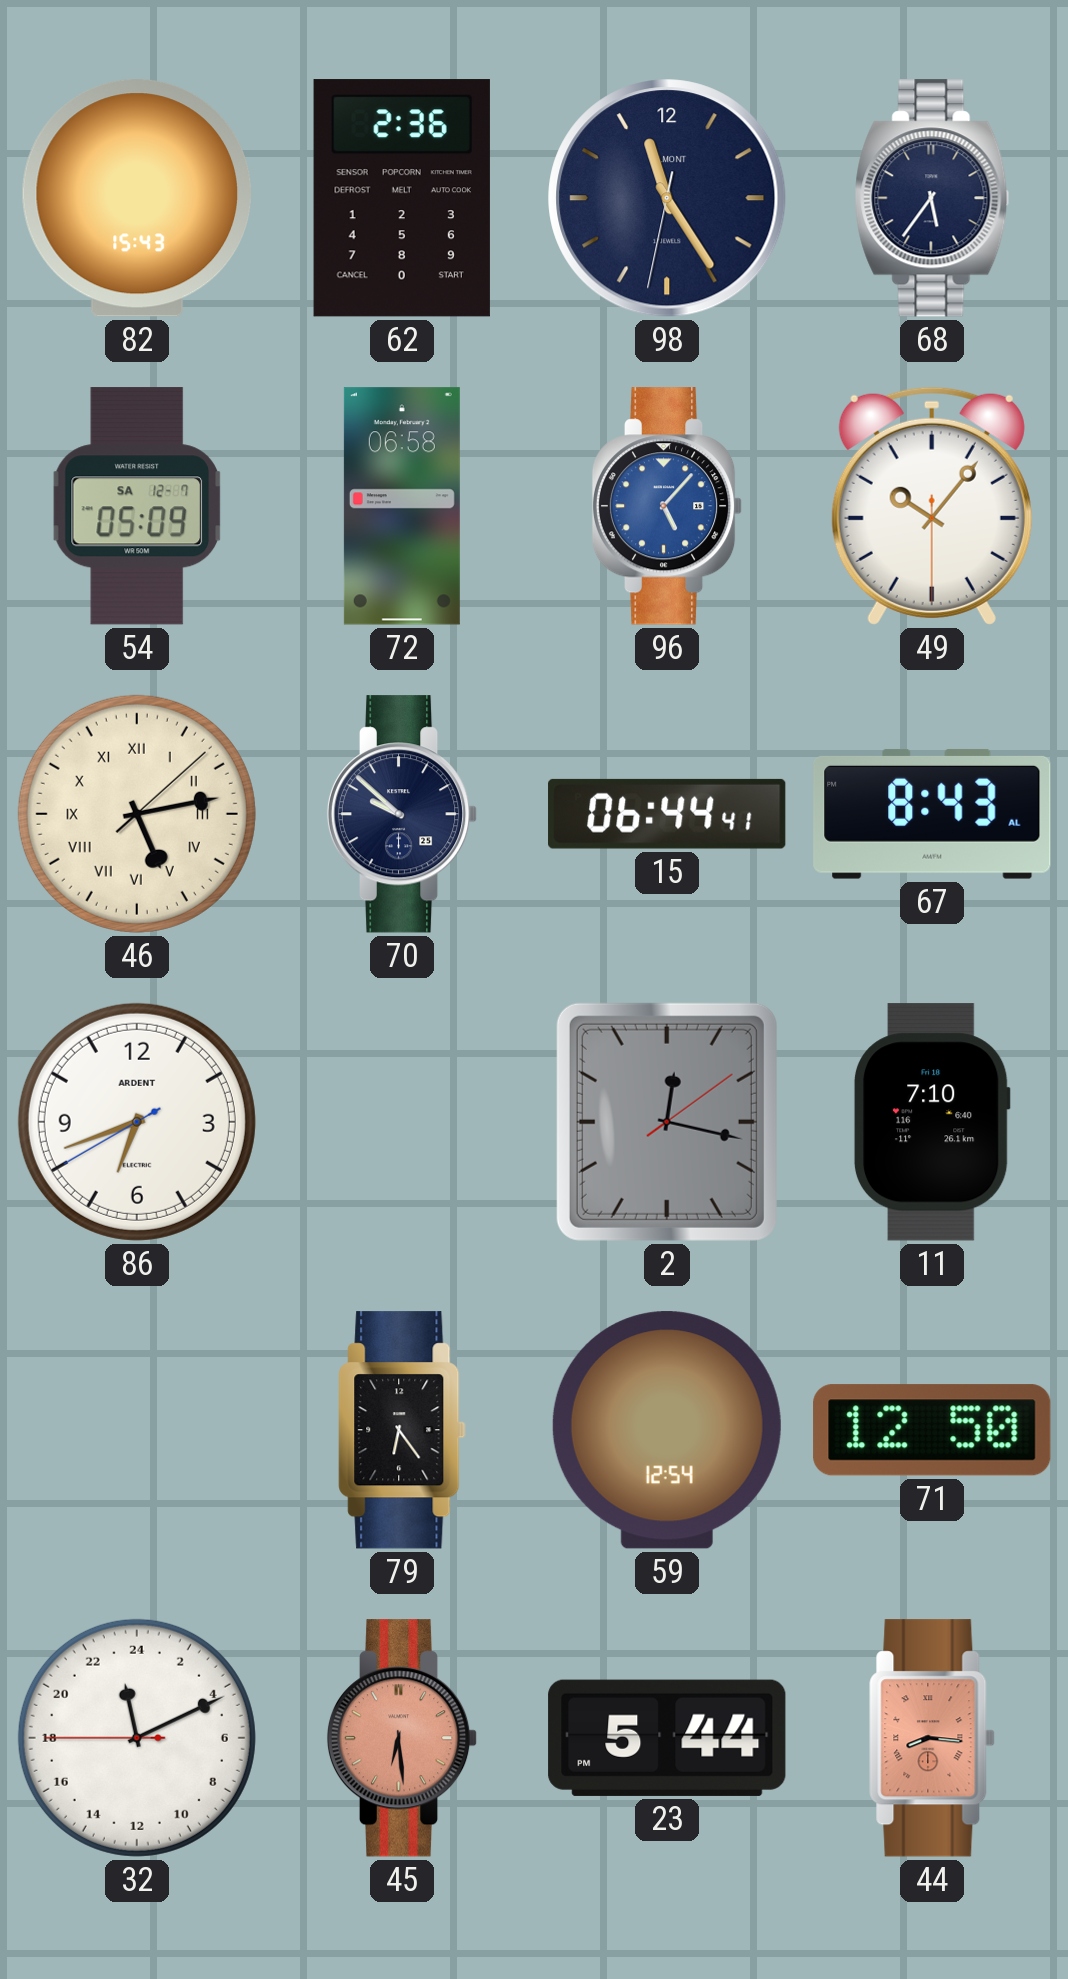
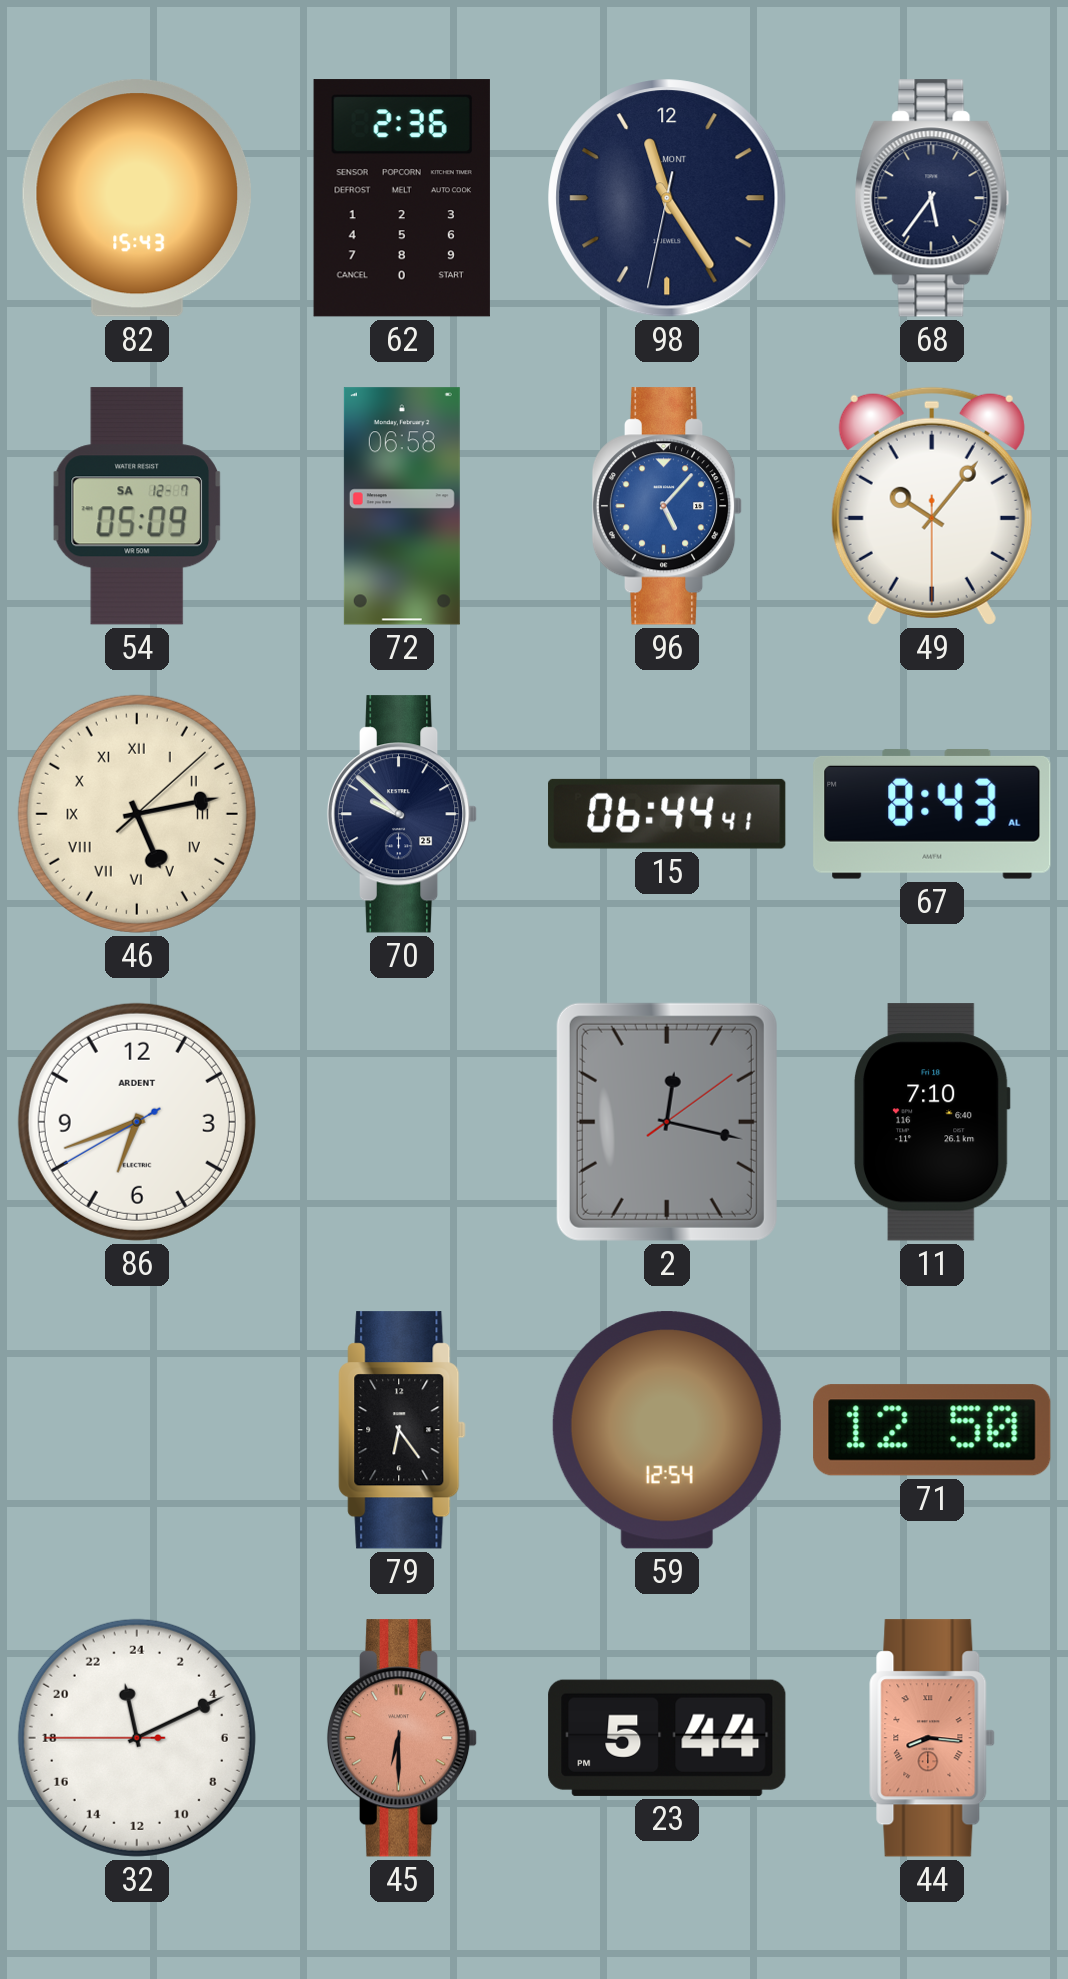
45: 6:29 -> 6:30 (402, 1738)
